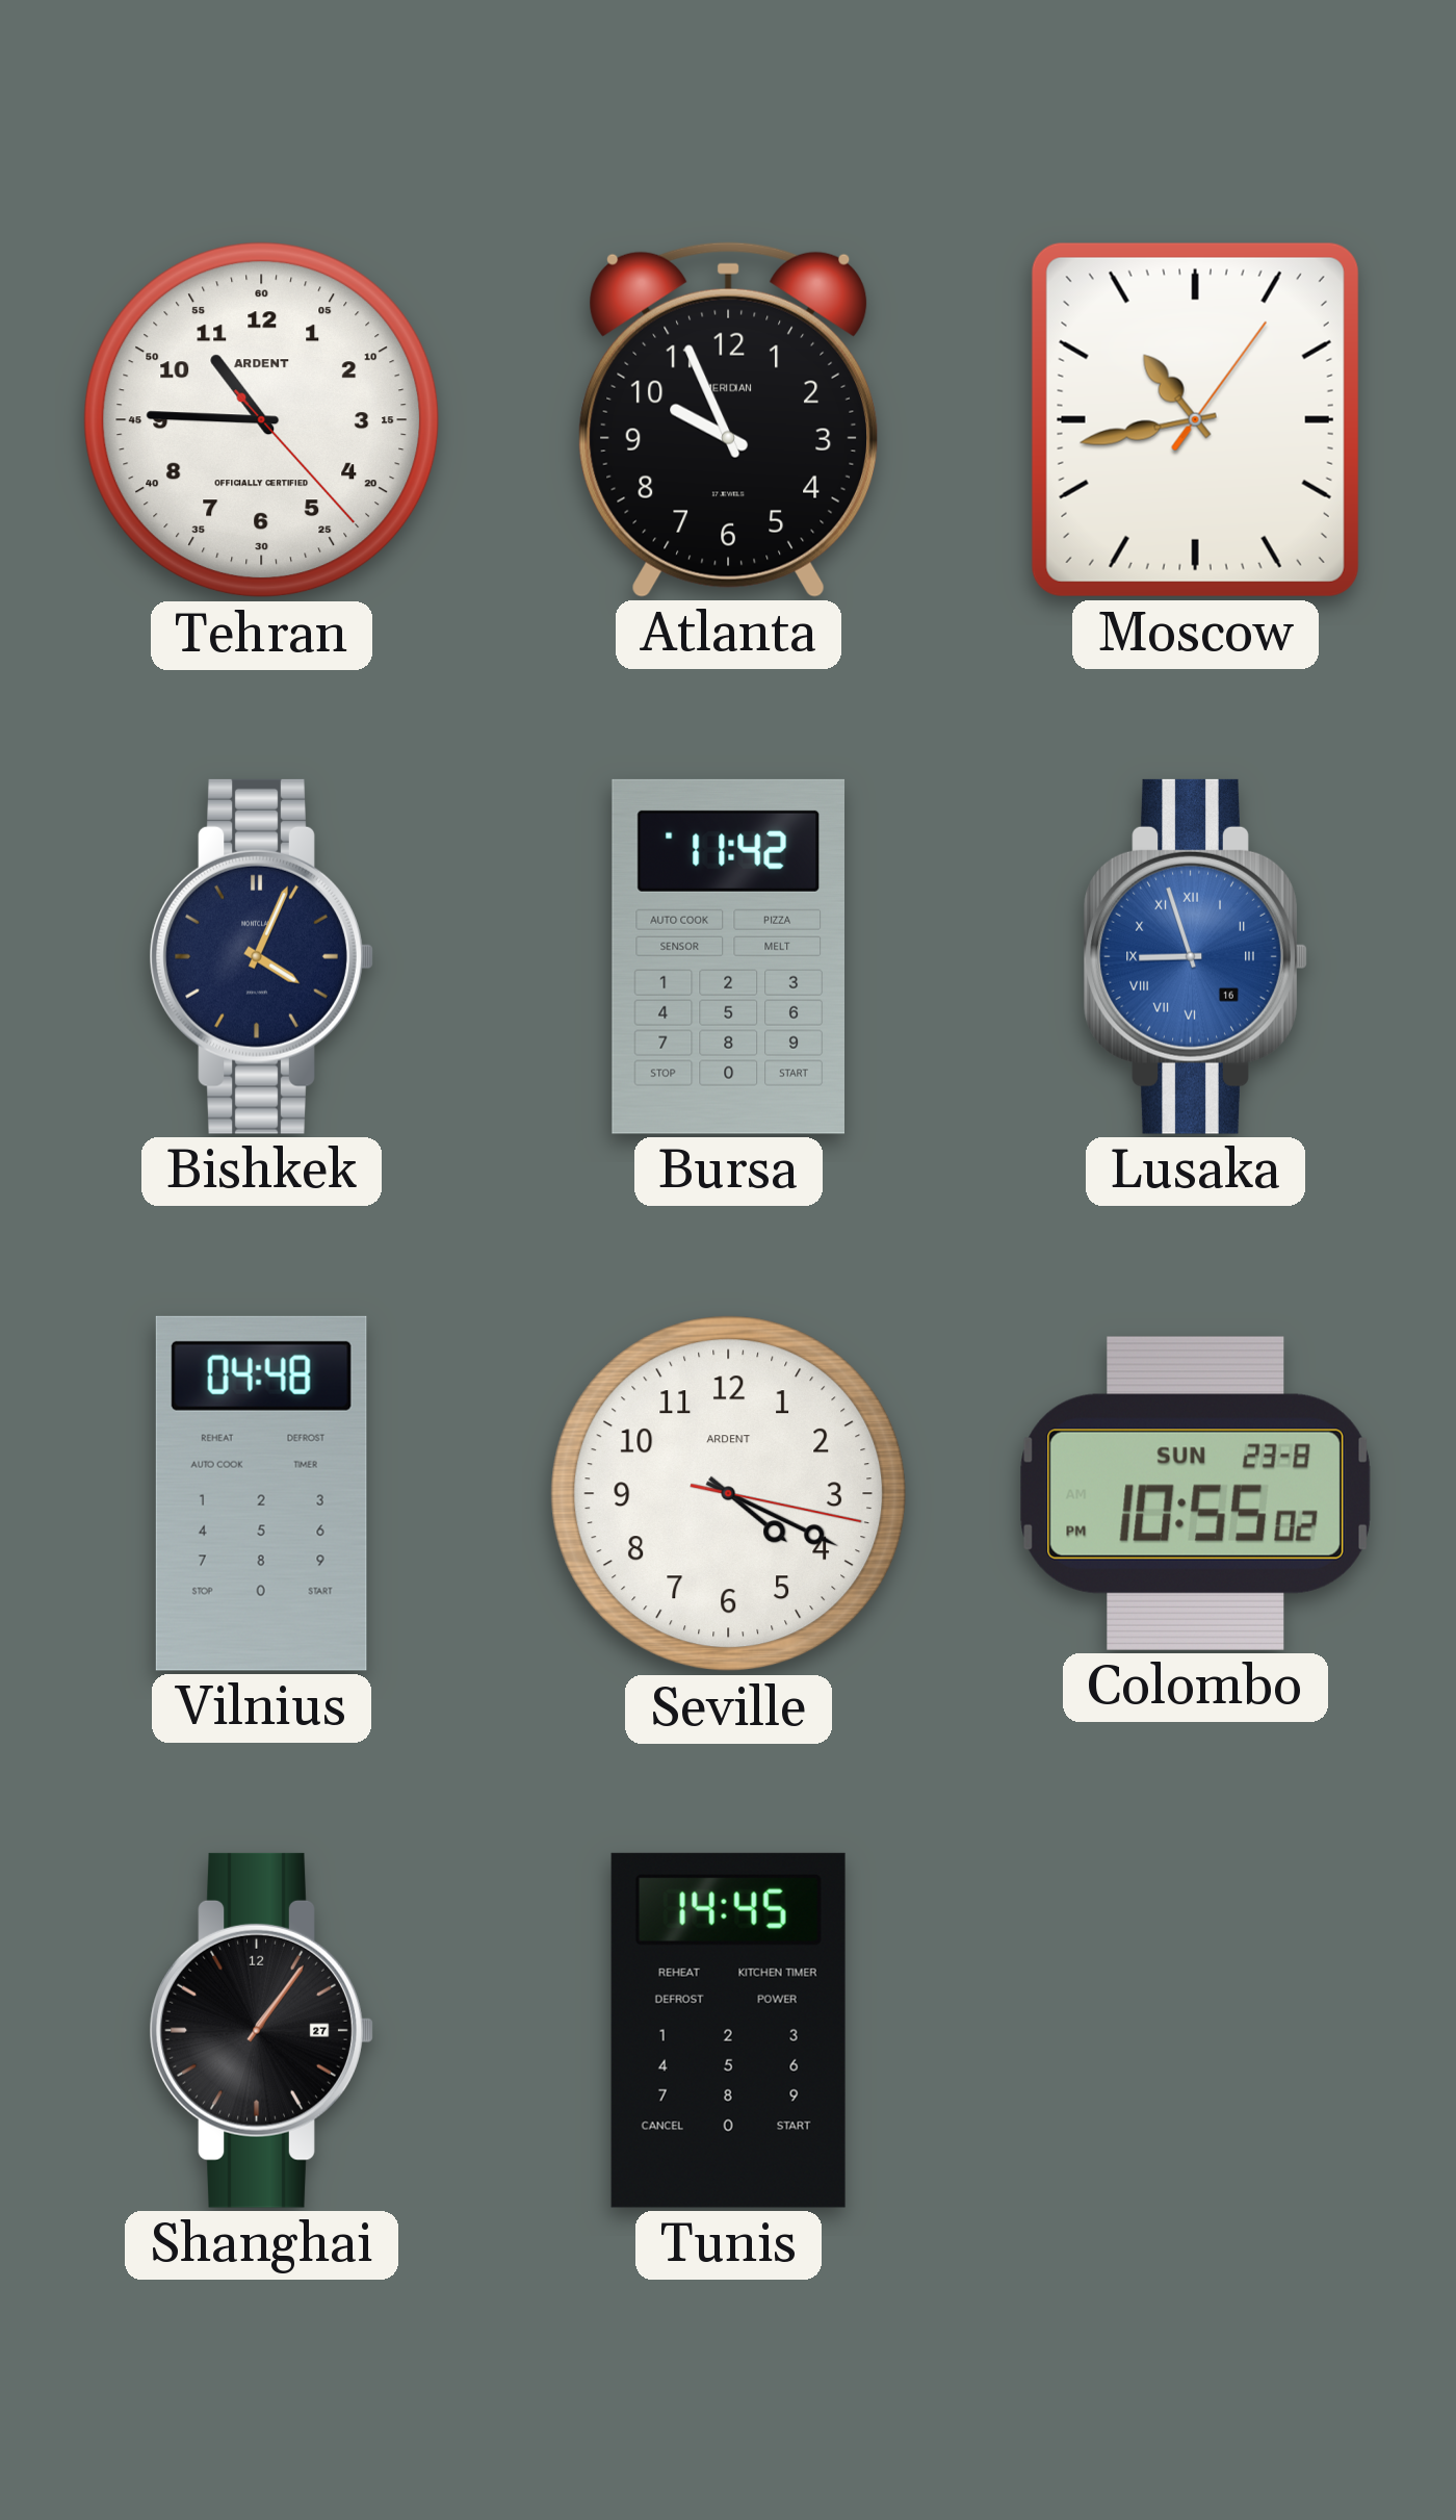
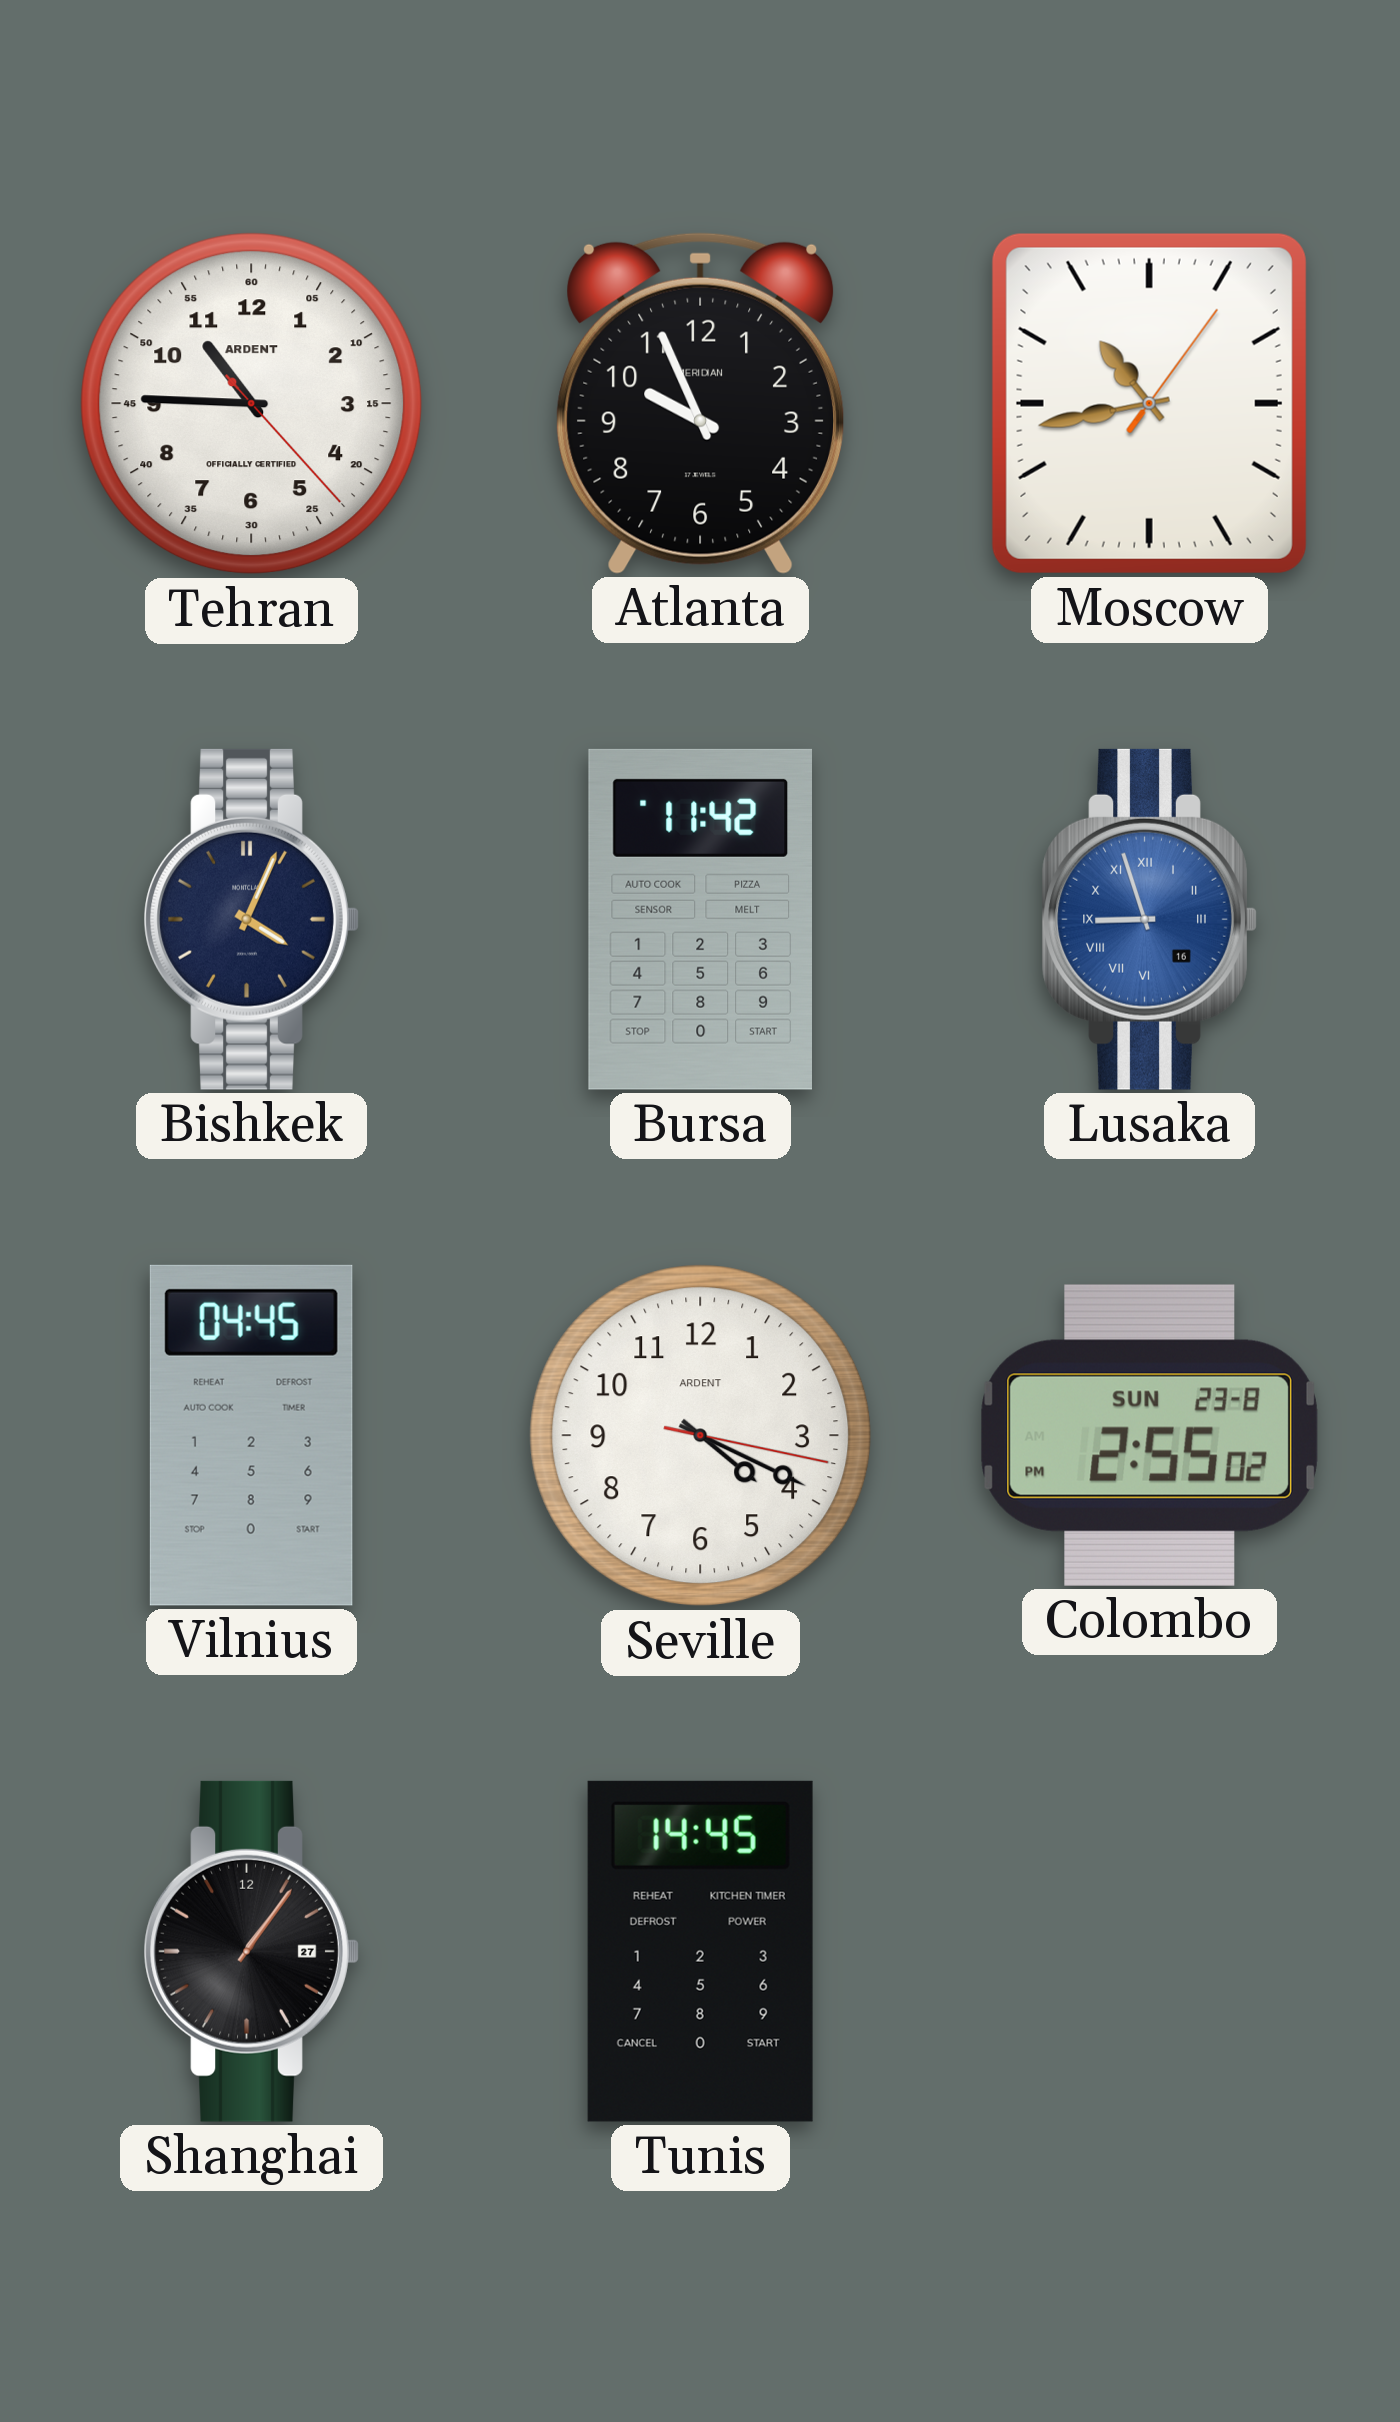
Vilnius: 04:48 -> 04:45 (251, 1435)
Colombo: 10:55 -> 2:55 (1149, 1435)
